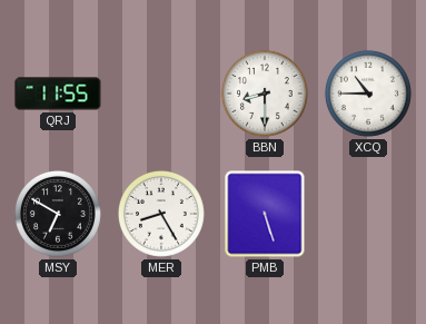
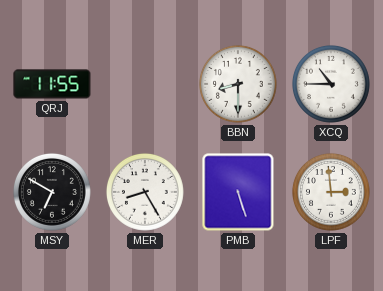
LPF: none -> 2:59 (331, 192)
